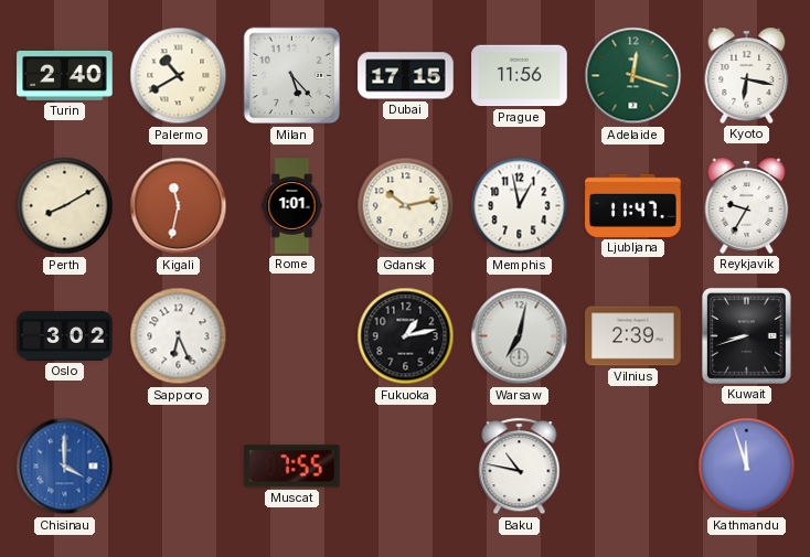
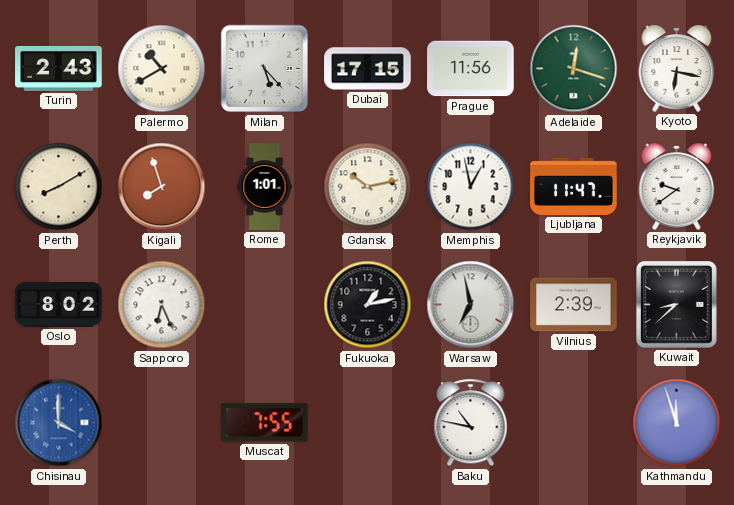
Turin: 2:40 -> 2:43 (59, 68)
Kigali: 11:32 -> 7:57 (162, 187)
Reykjavik: 9:35 -> 9:39 (677, 186)
Oslo: 3:02 -> 8:02 (59, 305)
Warsaw: 7:02 -> 6:58 (471, 305)
Kuwait: 8:42 -> 8:38 (676, 304)
